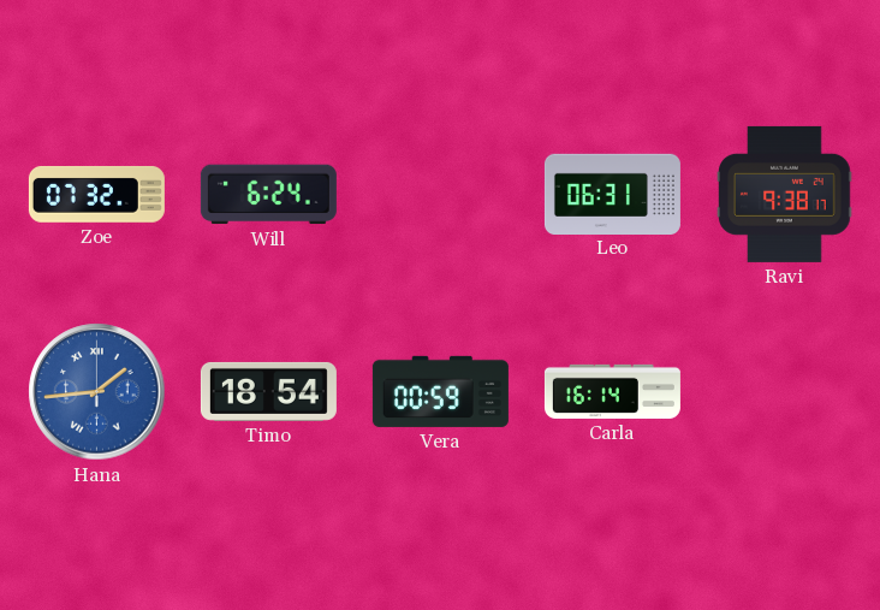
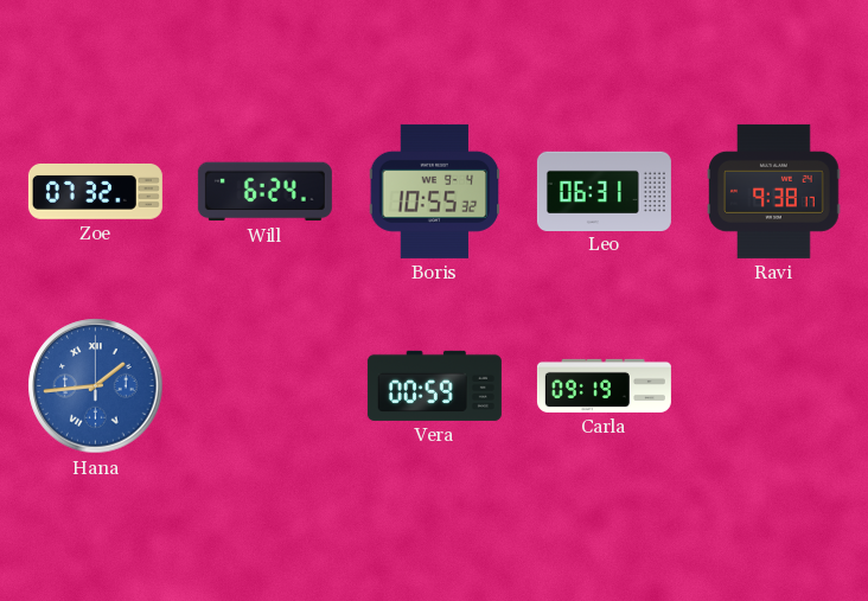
Boris: none -> 10:55 (435, 191)
Timo: 18:54 -> none (268, 391)
Carla: 16:14 -> 09:19 (604, 385)
